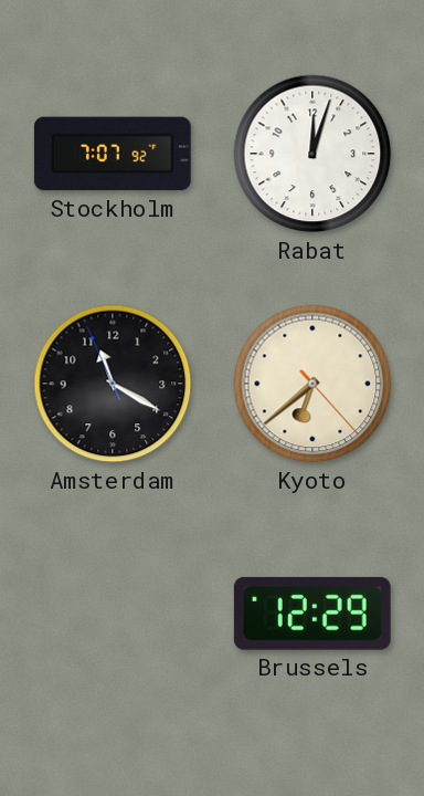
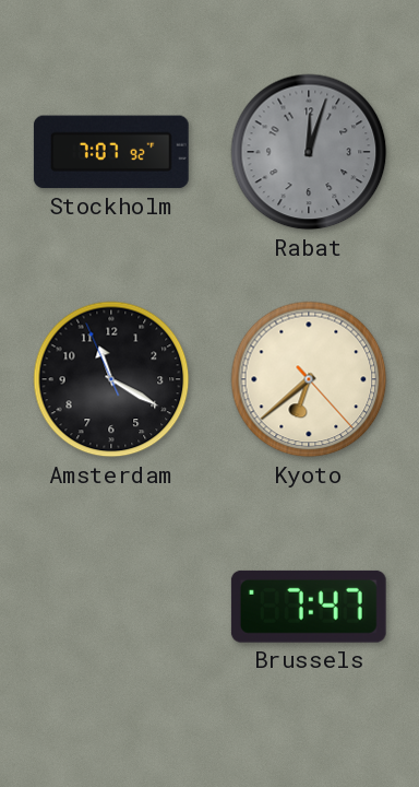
Rabat dial: white -> grey (309, 152)
Brussels: 12:29 -> 7:47 (309, 607)
